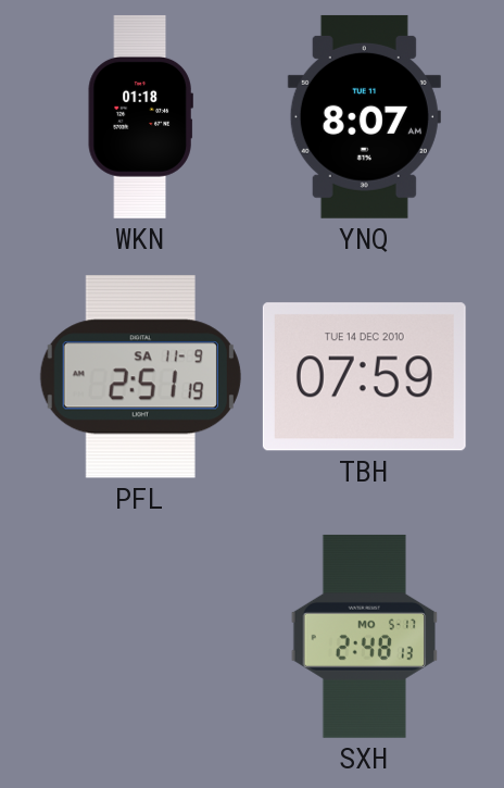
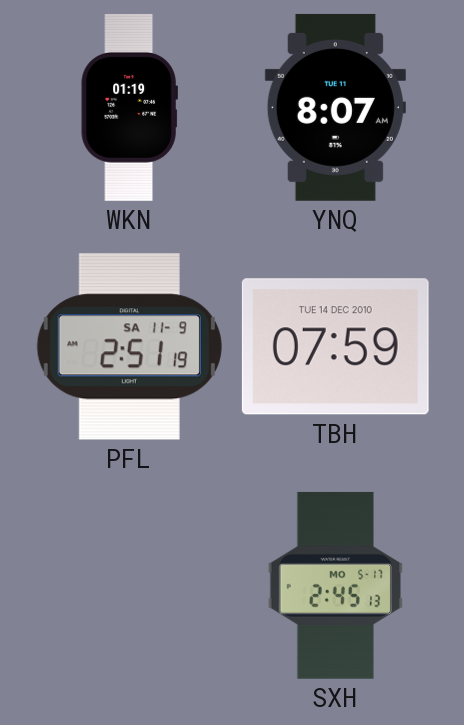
WKN: 01:18 -> 01:19 (129, 107)
SXH: 2:48 -> 2:45 (336, 585)
